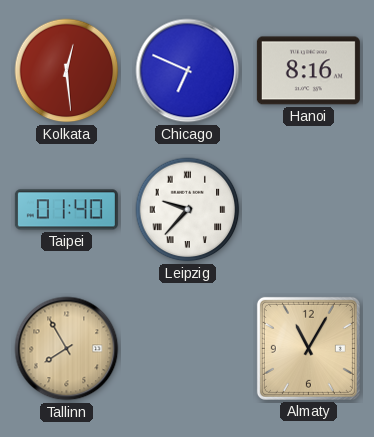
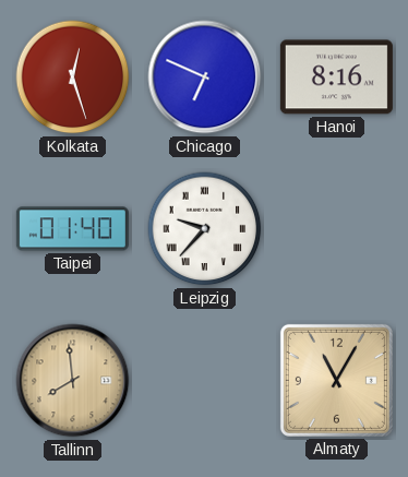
Kolkata: 12:29 -> 12:27 (73, 77)
Tallinn: 7:55 -> 7:59 (73, 381)
